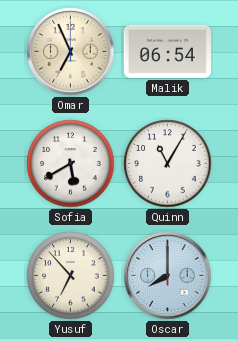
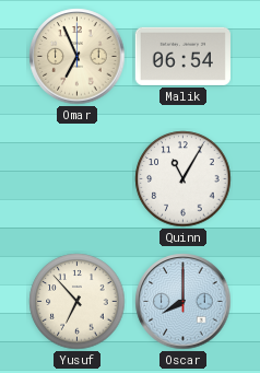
Sofia: 5:40 -> none (71, 164)
